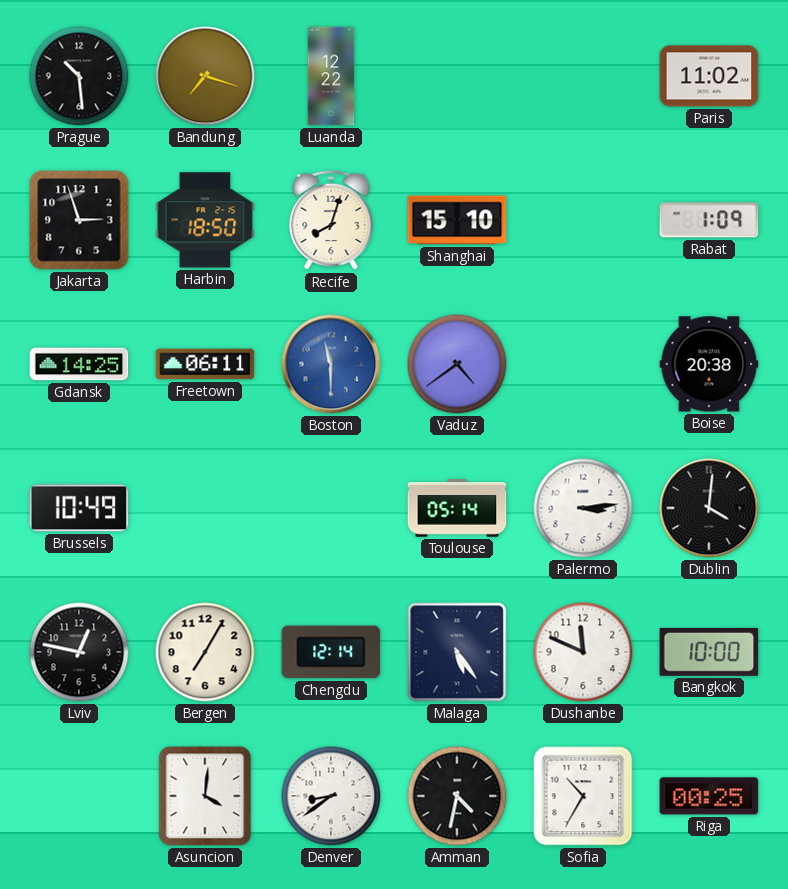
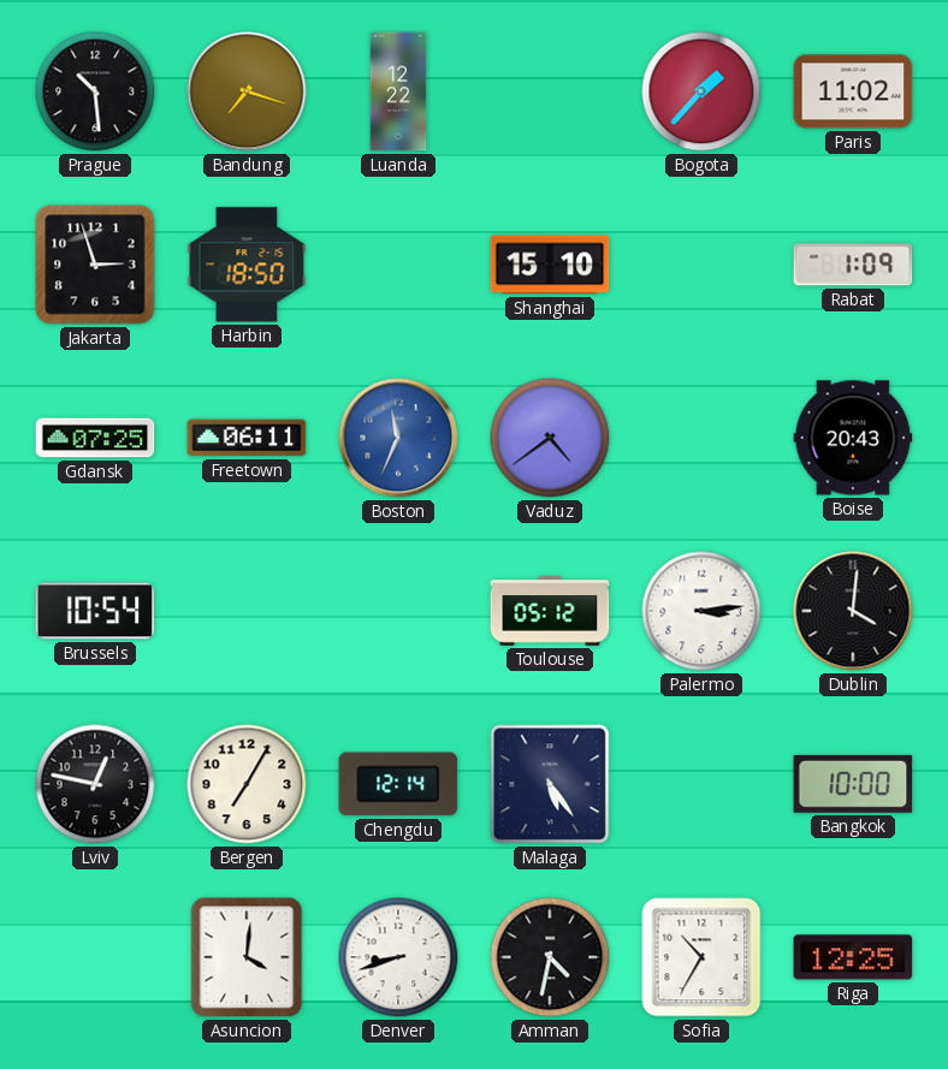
Bogota: none -> 1:37 (701, 91)
Recife: 8:03 -> none (331, 220)
Gdansk: 14:25 -> 07:25 (95, 438)
Boston: 11:30 -> 11:34 (398, 438)
Boise: 20:38 -> 20:43 (853, 438)
Brussels: 10:49 -> 10:54 (95, 611)
Toulouse: 05:14 -> 05:12 (550, 611)
Dushanbe: 11:49 -> none (583, 652)
Denver: 8:39 -> 8:42 (398, 957)
Riga: 00:25 -> 12:25 (853, 957)
